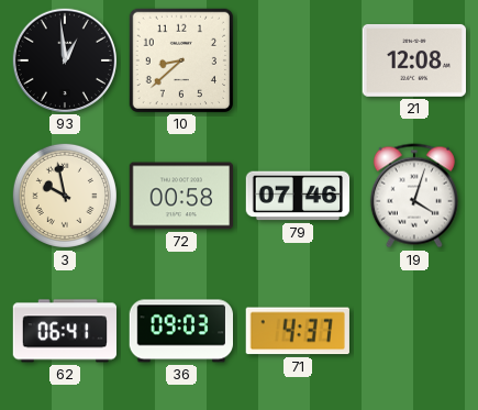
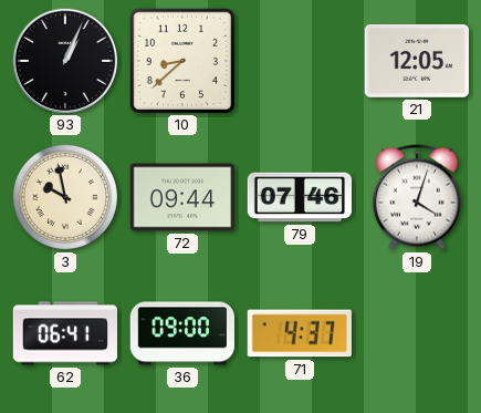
93: 12:59 -> 1:04 (64, 60)
21: 12:08 -> 12:05 (416, 61)
72: 00:58 -> 09:44 (181, 197)
36: 09:03 -> 09:00 (181, 333)
